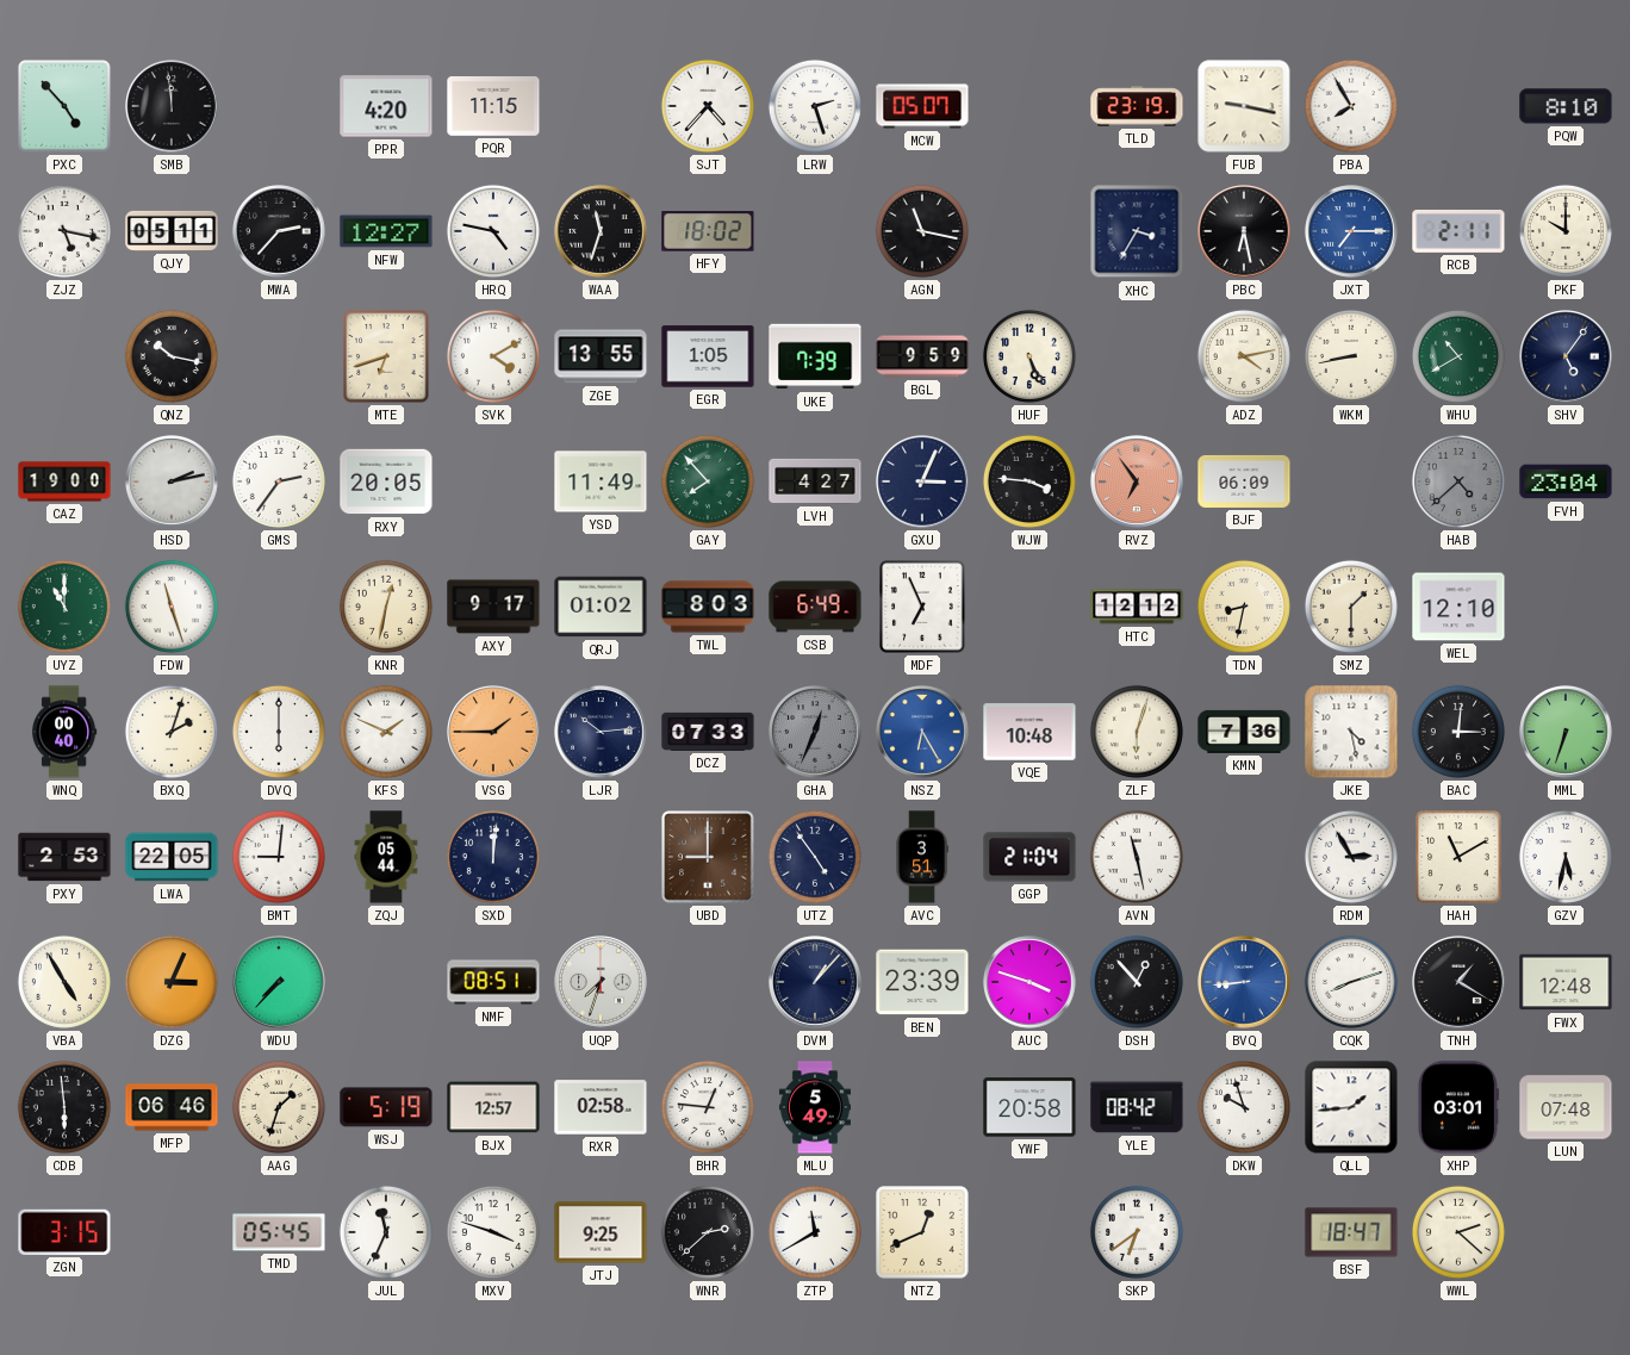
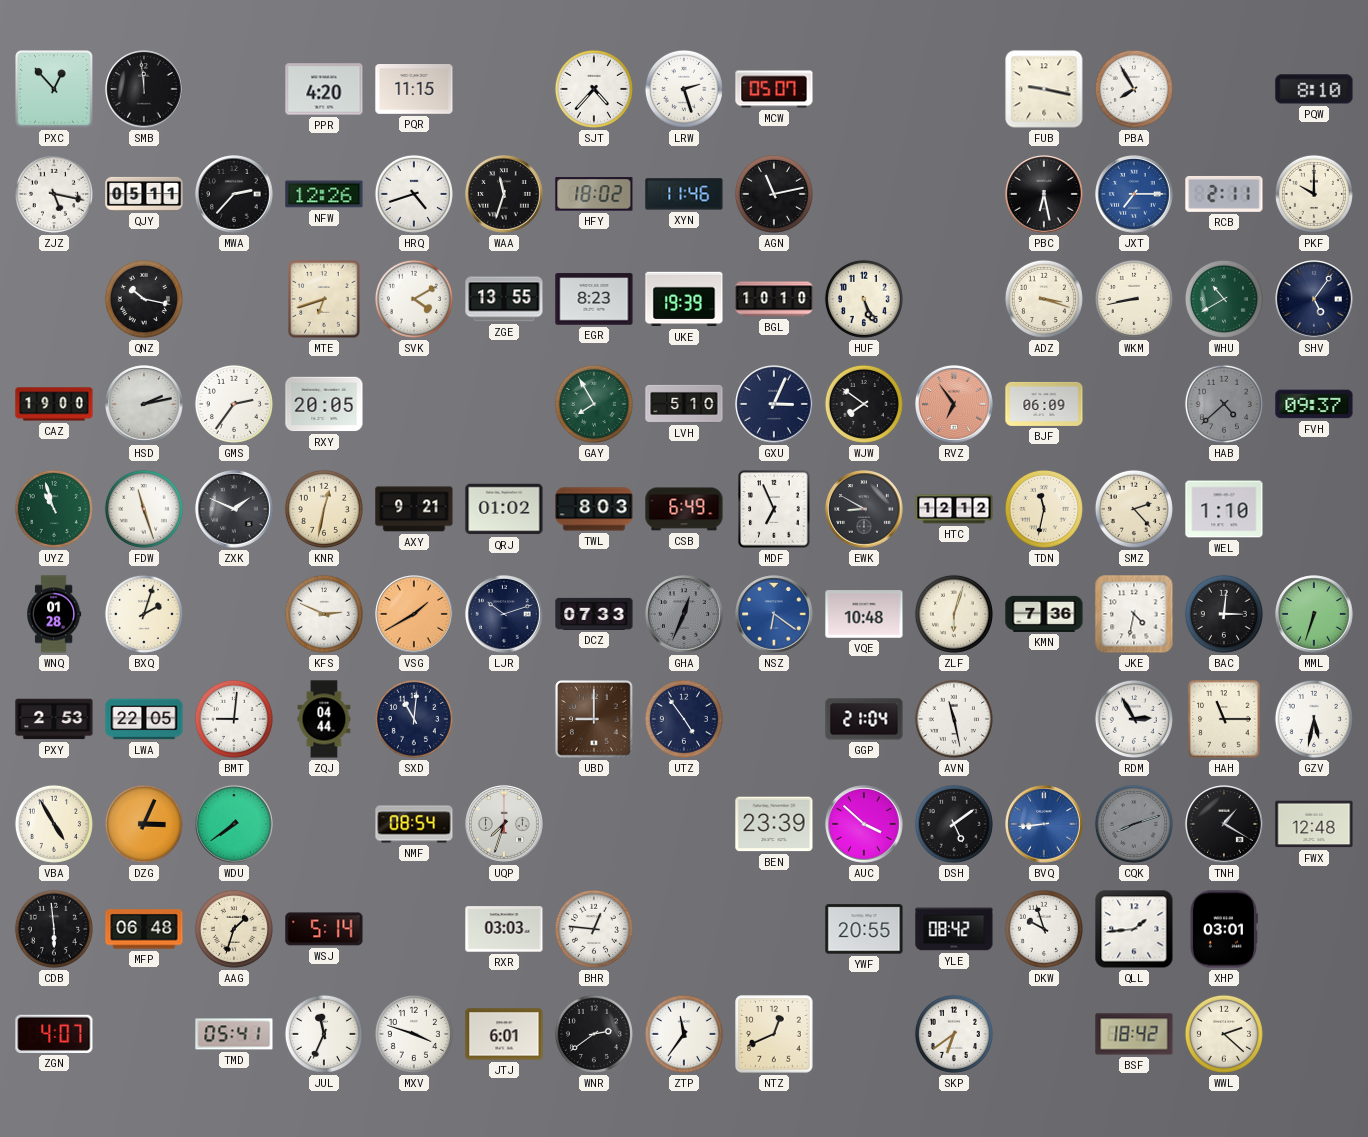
PXC: 4:53 -> 12:53 (55, 90)
TLD: 23:19 -> none (1137, 106)
NFW: 12:27 -> 12:26 (324, 194)
HRQ: 4:47 -> 4:42 (414, 194)
XYN: none -> 11:46 (684, 194)
AGN: 11:17 -> 11:13 (774, 194)
XHC: 3:35 -> none (1137, 231)
EGR: 1:05 -> 8:23 (594, 299)
UKE: 7:39 -> 19:39 (684, 299)
BGL: 9:59 -> 10:10 (774, 299)
ADZ: 4:13 -> 3:18 (1044, 299)
YSD: 11:49 -> none (601, 481)
GAY: 7:53 -> 7:55 (594, 404)
LVH: 4:27 -> 5:10 (684, 404)
WJW: 3:46 -> 7:51 (864, 404)
FVH: 23:04 -> 09:37 (1314, 404)
UYZ: 11:00 -> 10:57 (54, 509)
ZXK: none -> 1:49 (234, 509)
AXY: 9:17 -> 9:21 (414, 509)
EWK: none -> 8:50 (864, 509)
TDN: 8:32 -> 11:32 (1044, 509)
SMZ: 1:30 -> 2:23 (1134, 509)
WEL: 12:10 -> 1:10 (1224, 509)
WNQ: 00:40 -> 01:28 (55, 614)
DVQ: 6:00 -> none (279, 732)
KFS: 1:49 -> 2:49 (324, 614)
VSG: 1:45 -> 1:40 (414, 614)
LJR: 10:14 -> 10:12 (504, 614)
NSZ: 6:25 -> 6:21 (774, 614)
JKE: 4:28 -> 4:32 (1134, 614)
ZQJ: 05:44 -> 04:44 (324, 719)
SXD: 12:01 -> 11:01 (414, 719)
AVC: 3:51 -> none (922, 857)
HAH: 11:10 -> 11:15 (1224, 719)
WDU: 7:37 -> 7:39 (234, 824)
NMF: 08:51 -> 08:54 (414, 824)
DVM: 1:07 -> none (815, 982)
AUC: 3:48 -> 3:52 (864, 824)
DSH: 12:53 -> 5:09 (954, 824)
CQK dial: white -> grey (1134, 824)
MFP: 06:46 -> 06:48 (144, 929)
WSJ: 5:19 -> 5:14 (324, 929)
BJX: 12:57 -> none (493, 1107)
RXR: 02:58 -> 03:03 (504, 929)
MLU: 5:49 -> none (815, 1107)
YWF: 20:58 -> 20:55 (864, 929)
LUN: 07:48 -> none (1566, 1107)
ZGN: 3:15 -> 4:07 (54, 1034)
TMD: 05:45 -> 05:41 (234, 1034)
JTJ: 9:25 -> 6:01 (504, 1034)
WNR: 2:38 -> 2:39 (594, 1034)
ZTP: 11:40 -> 11:36 (684, 1034)
BSF: 18:47 -> 18:42 (1134, 1034)
